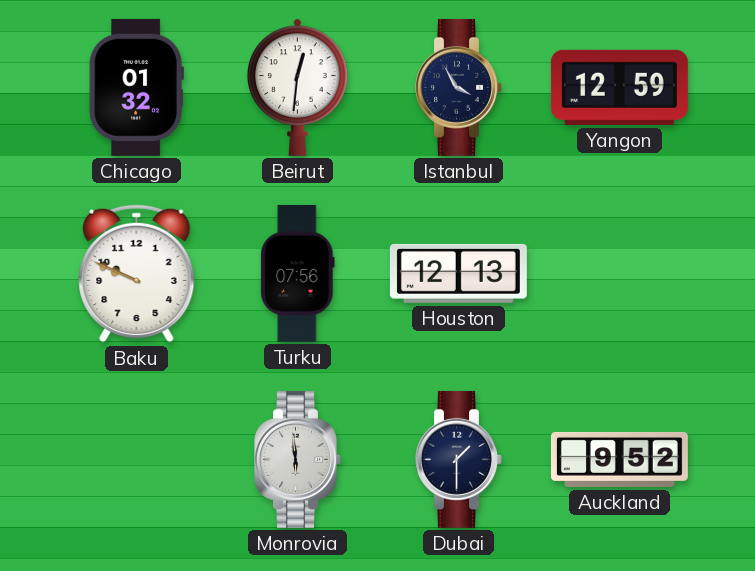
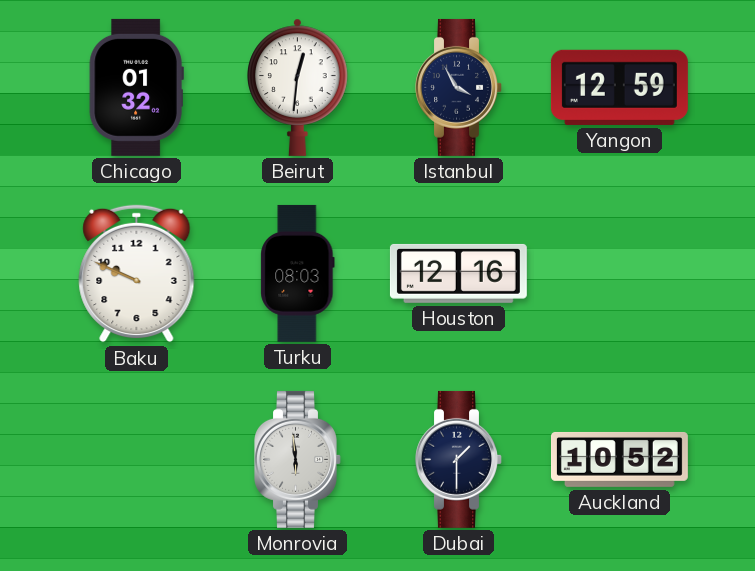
Turku: 07:56 -> 08:03 (298, 273)
Houston: 12:13 -> 12:16 (458, 273)
Auckland: 9:52 -> 10:52 (619, 459)
